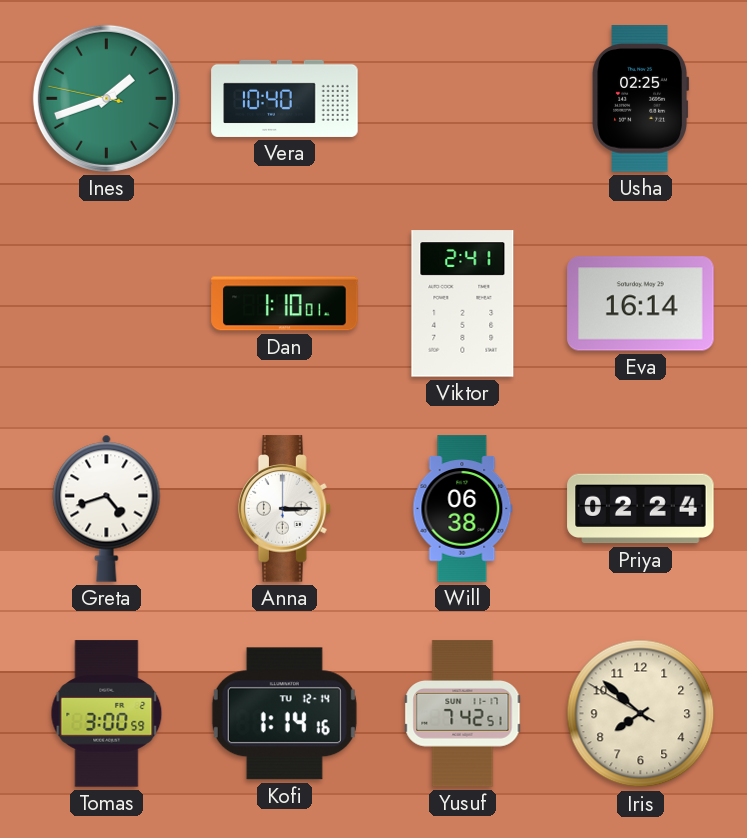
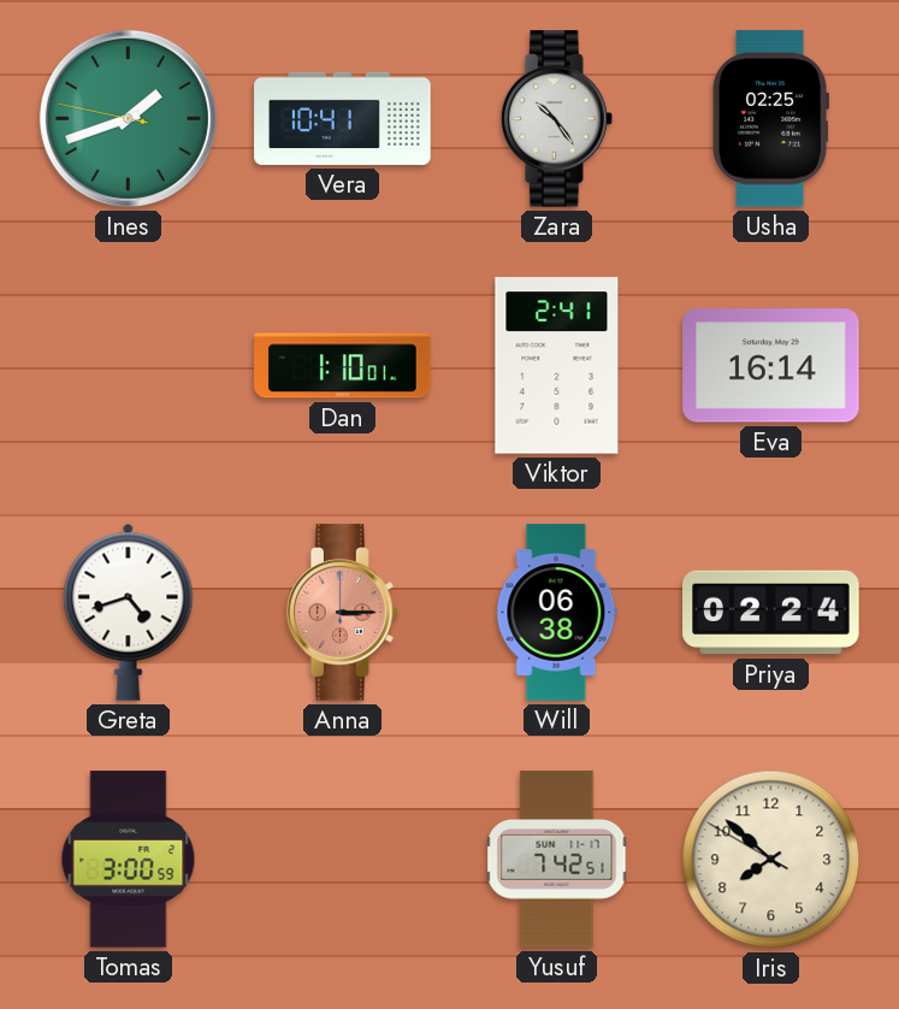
Vera: 10:40 -> 10:41 (343, 118)
Zara: none -> 10:24 (557, 119)
Anna dial: white -> salmon (343, 613)
Kofi: 1:14 -> none (284, 714)
